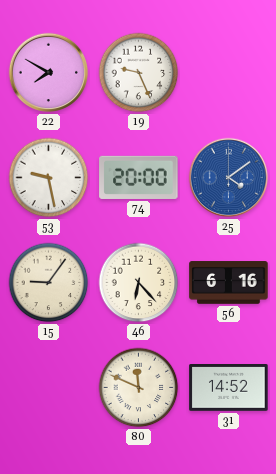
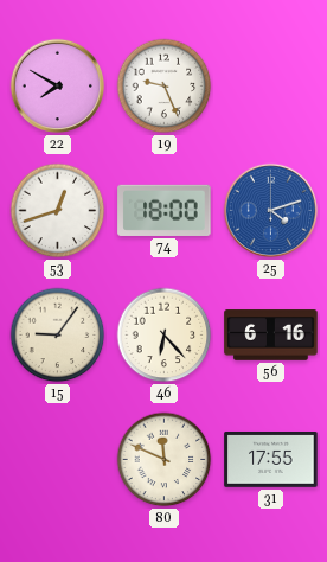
53: 9:28 -> 12:42 (58, 211)
74: 20:00 -> 18:00 (165, 210)
25: 4:09 -> 4:12 (271, 211)
31: 14:52 -> 17:55 (271, 460)
